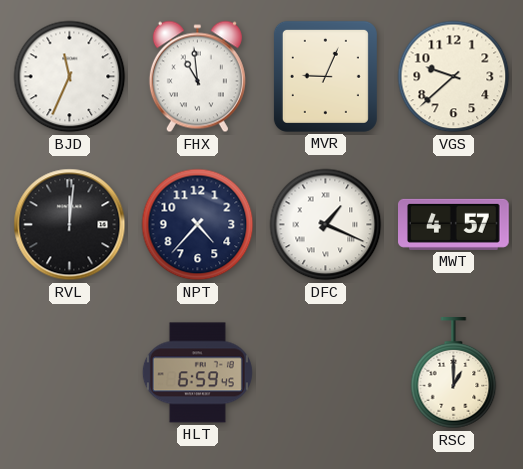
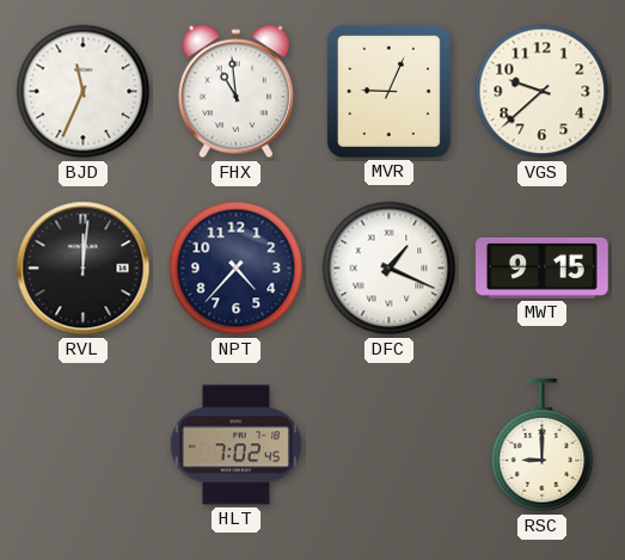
MWT: 4:57 -> 9:15 (543, 267)
HLT: 6:59 -> 7:02 (235, 445)
RSC: 1:00 -> 9:00 (543, 447)
